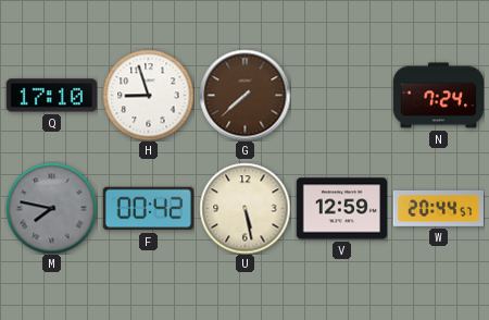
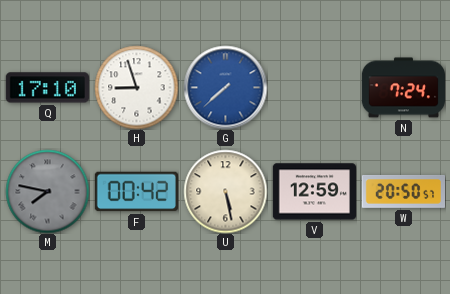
G dial: brown -> blue (225, 87)
W: 20:44 -> 20:50 (403, 192)
